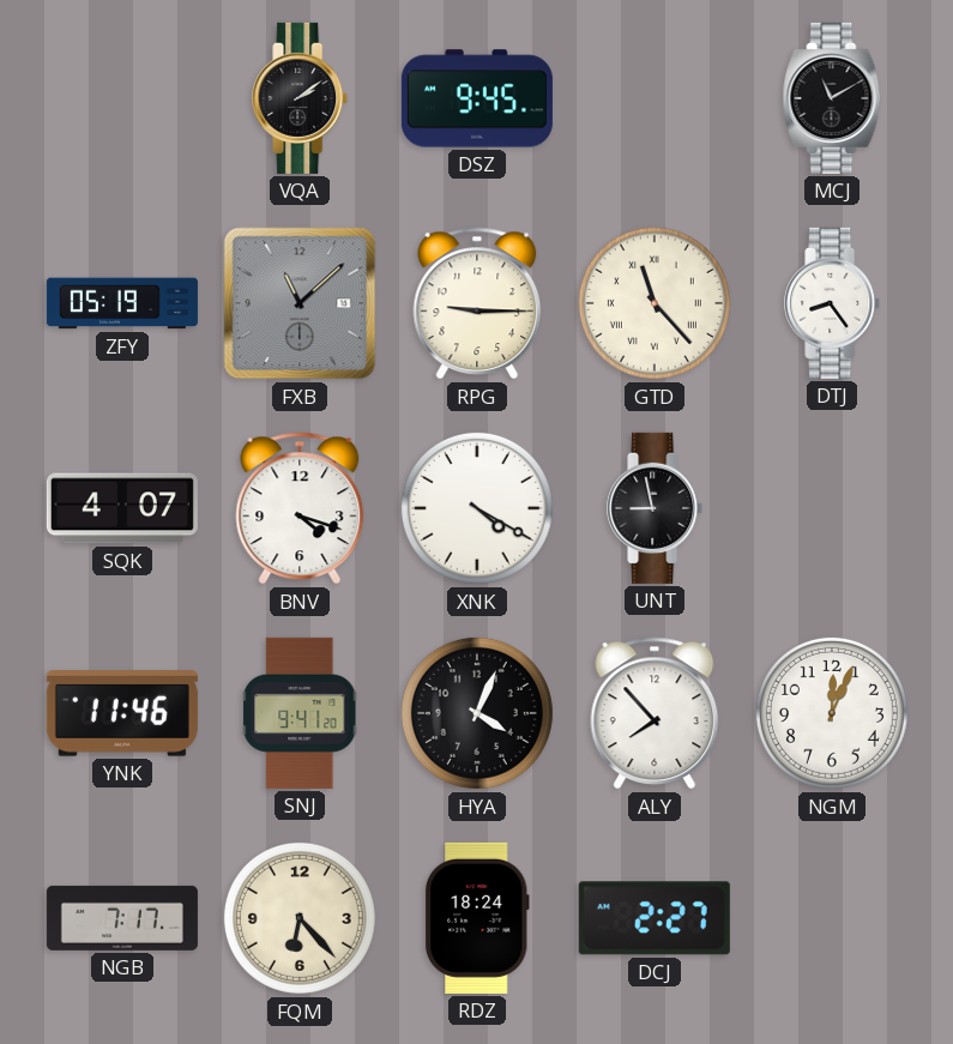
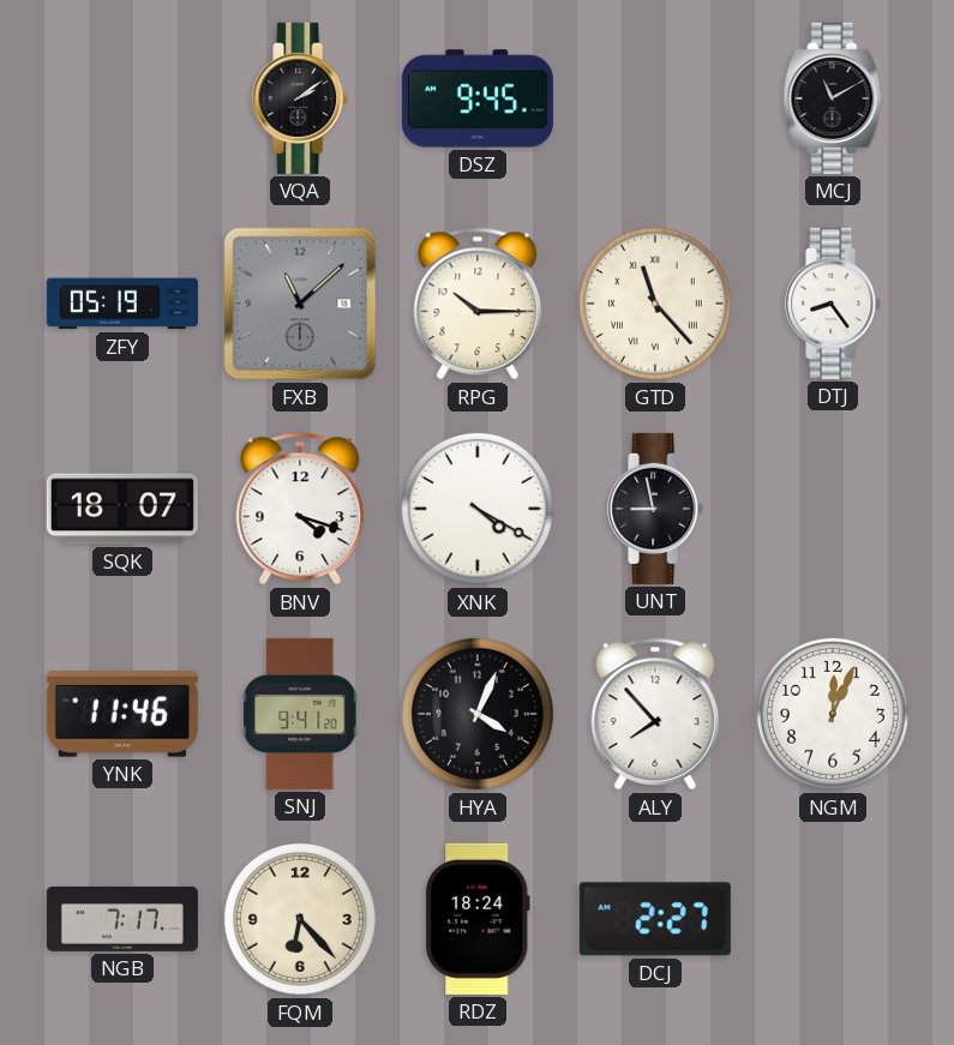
RPG: 9:15 -> 10:15 (478, 304)
SQK: 4:07 -> 18:07 (122, 509)
